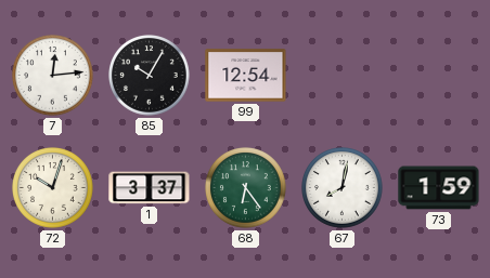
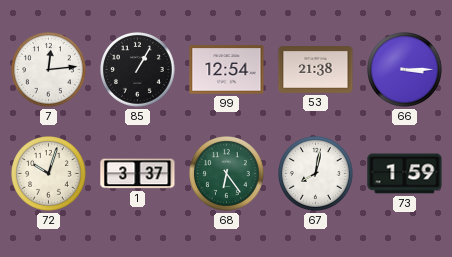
85: 10:05 -> 1:05 (138, 70)
53: none -> 21:38 (316, 70)
66: none -> 3:15 (405, 70)
